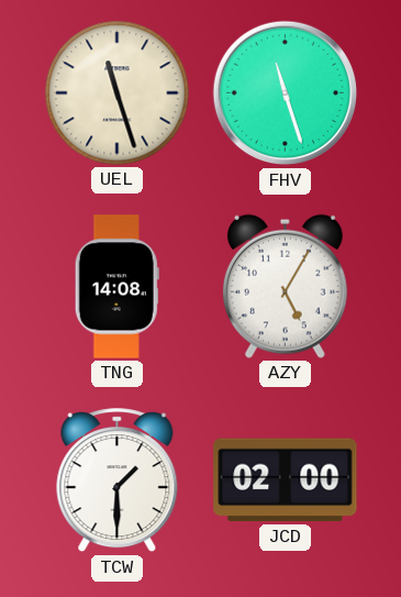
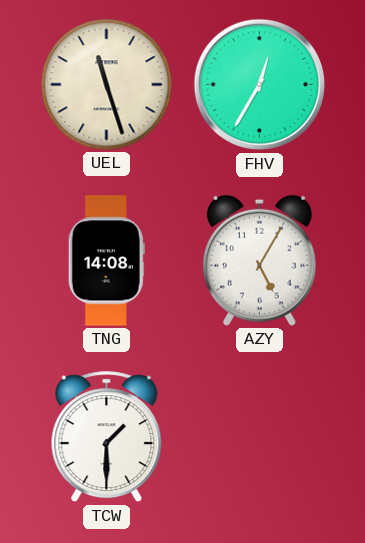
FHV: 11:27 -> 12:35 (260, 85)
JCD: 02:00 -> none (286, 480)
